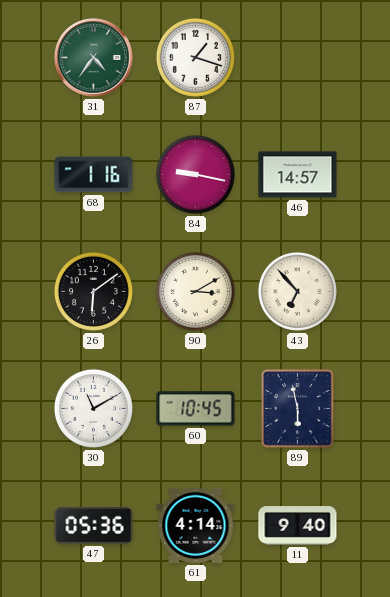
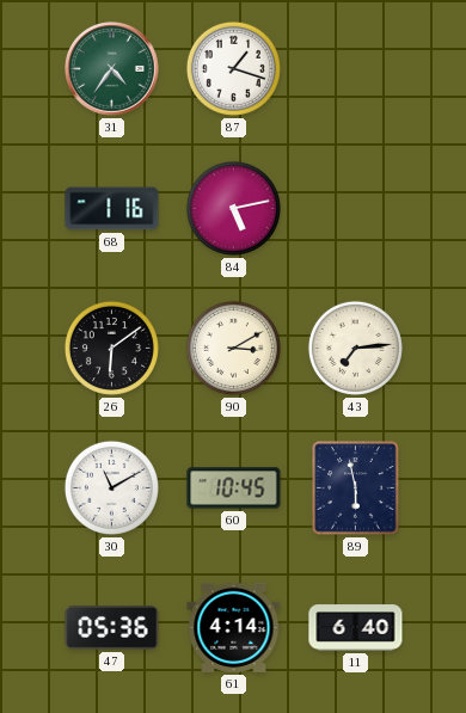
84: 9:17 -> 5:13 (233, 208)
46: 14:57 -> none (298, 175)
43: 6:53 -> 7:14 (355, 348)
11: 9:40 -> 6:40 (356, 628)
